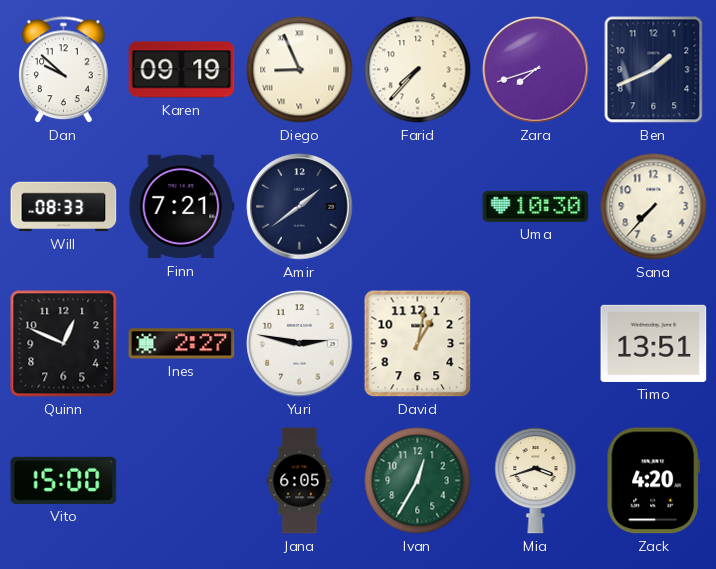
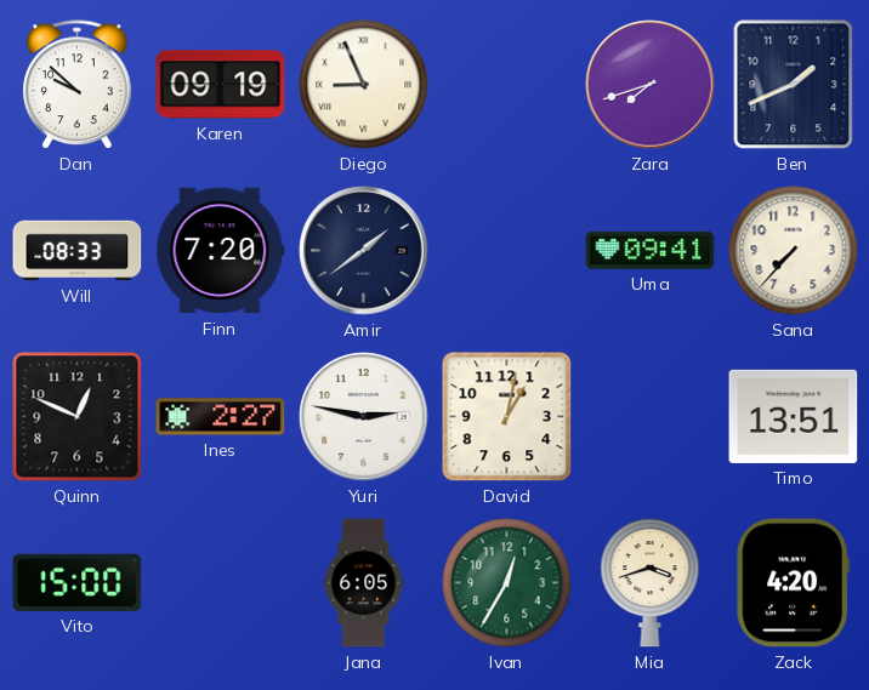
Farid: 7:37 -> none (418, 70)
Finn: 7:21 -> 7:20 (221, 251)
Uma: 10:30 -> 09:41 (651, 250)
